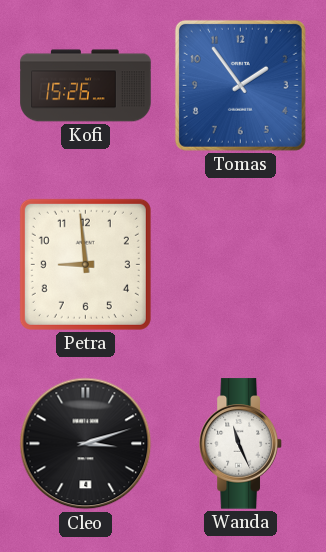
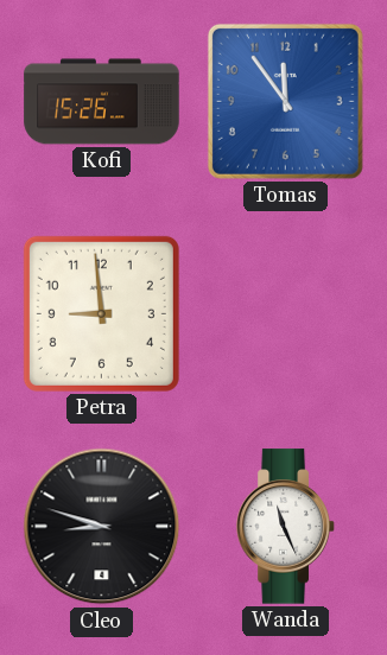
Tomas: 1:54 -> 11:54 (285, 101)
Cleo: 3:12 -> 8:48 (102, 527)
